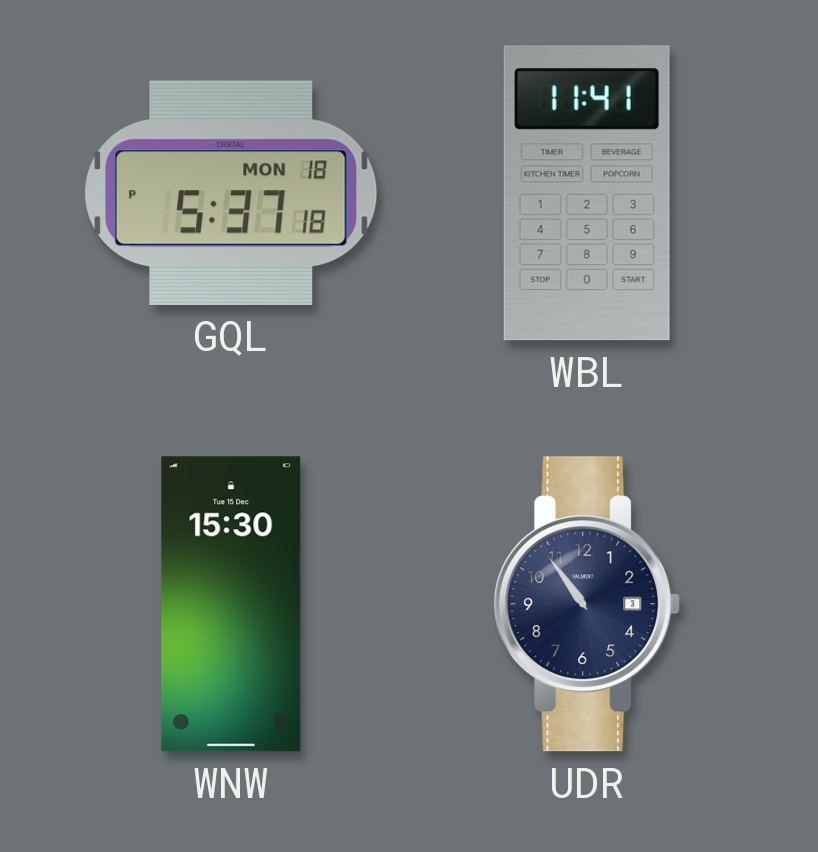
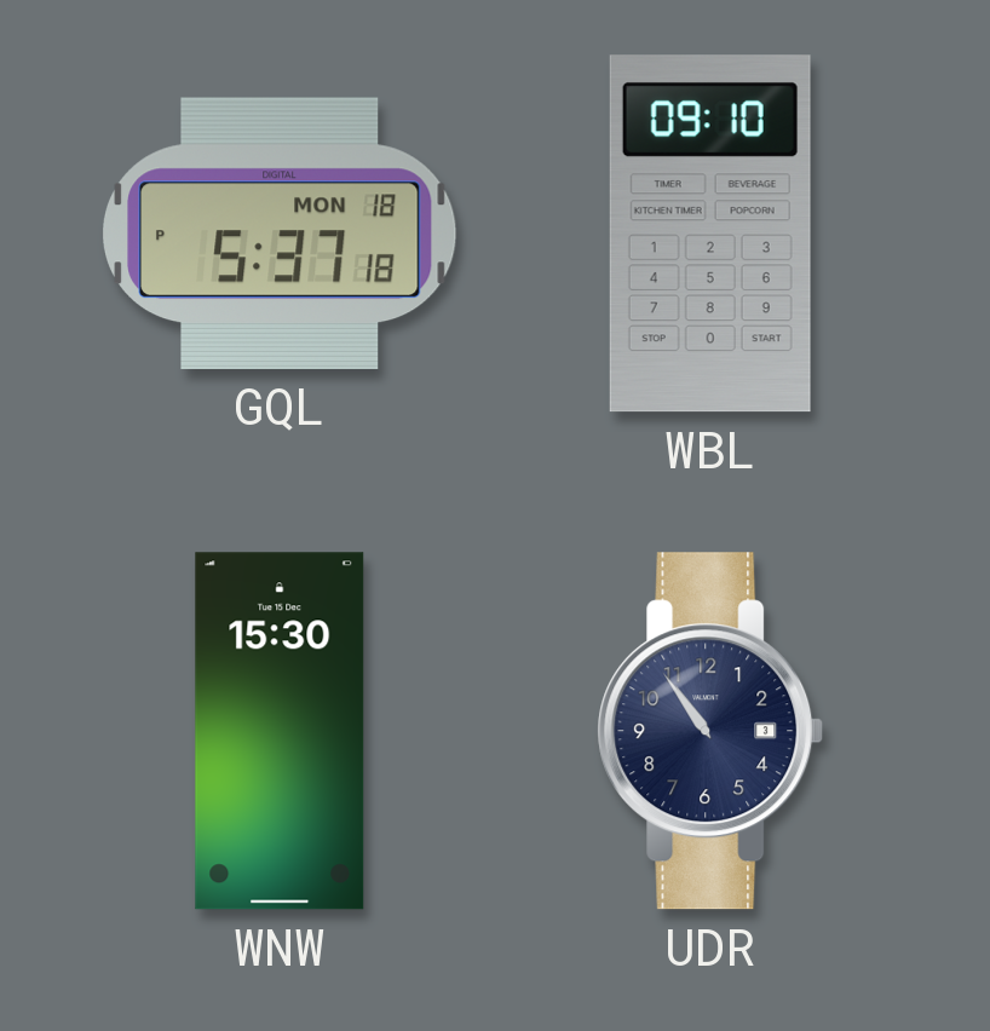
WBL: 11:41 -> 09:10 (710, 234)
